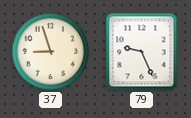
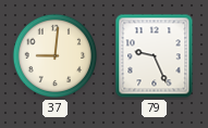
37: 8:57 -> 9:01 (56, 56)
